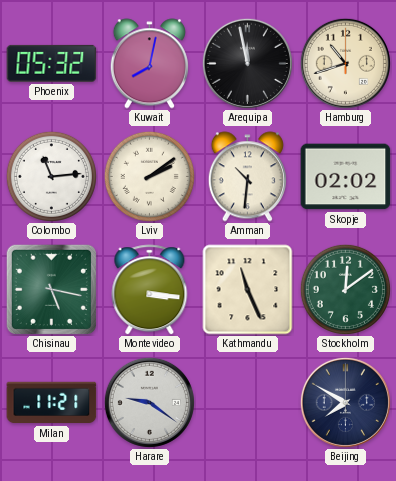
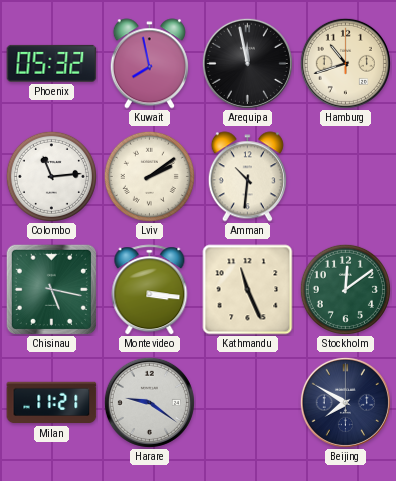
Kuwait: 8:02 -> 7:58 (149, 64)
Skopje: 02:02 -> none (346, 177)
